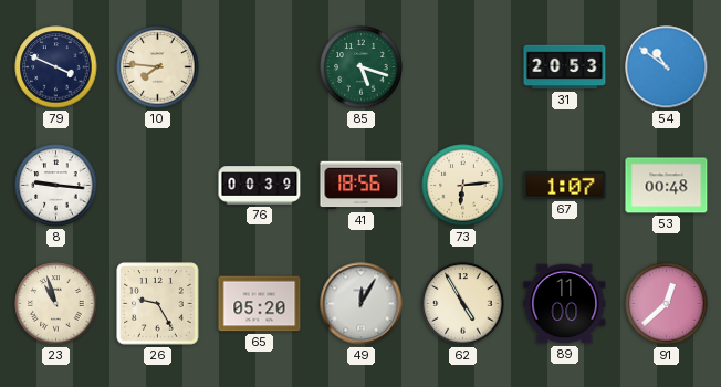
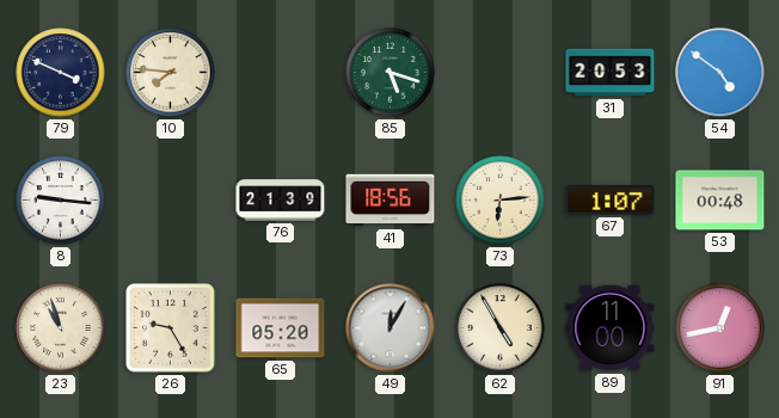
54: 10:51 -> 4:51 (720, 73)
76: 00:39 -> 21:39 (281, 201)
91: 12:38 -> 12:43 (720, 328)
